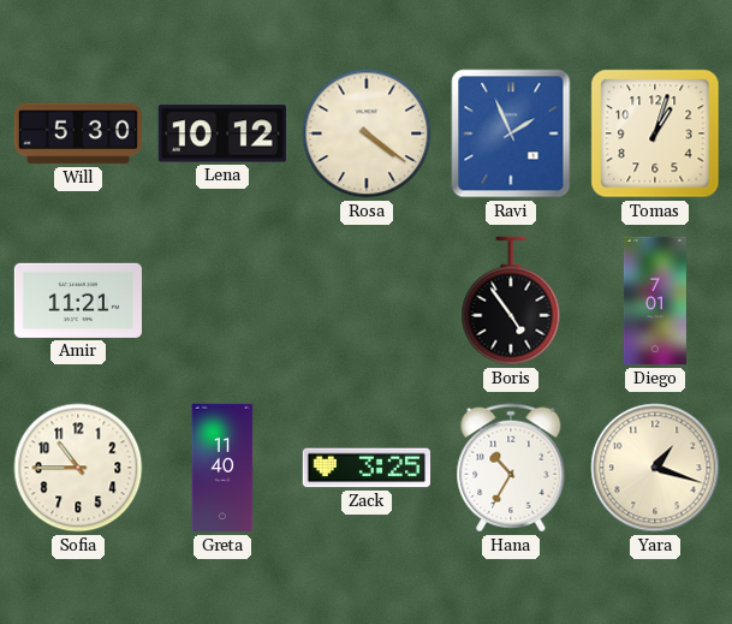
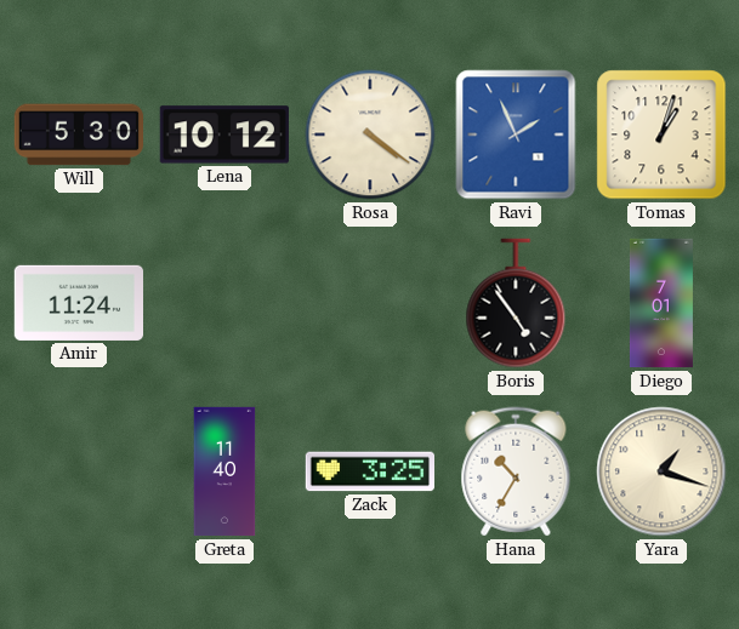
Amir: 11:21 -> 11:24 (78, 303)
Sofia: 10:45 -> none (78, 468)
